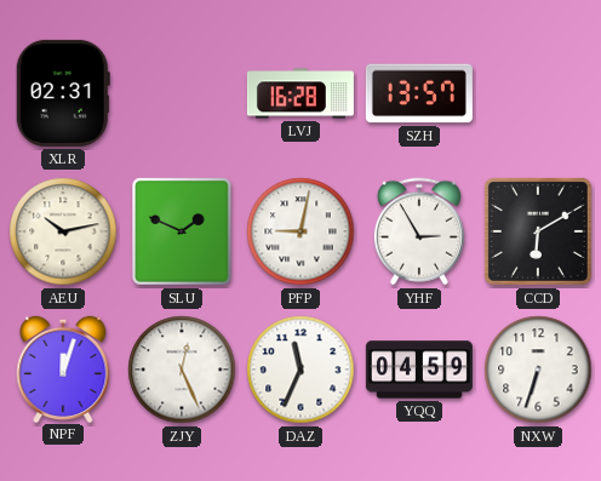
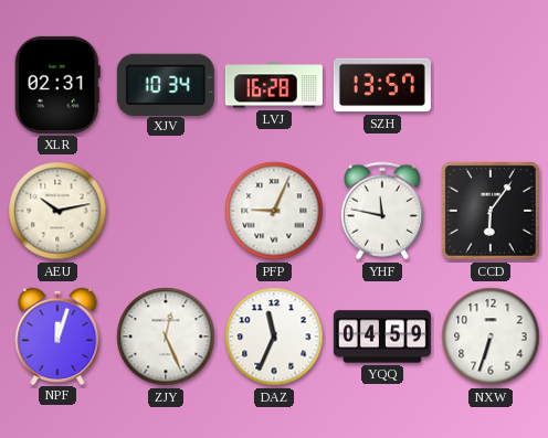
XJV: none -> 10:34 (166, 84)
SLU: 1:49 -> none (182, 231)
PFP: 9:02 -> 9:04 (274, 211)
YHF: 2:55 -> 11:47 (382, 211)
CCD: 6:10 -> 6:06 (491, 211)
